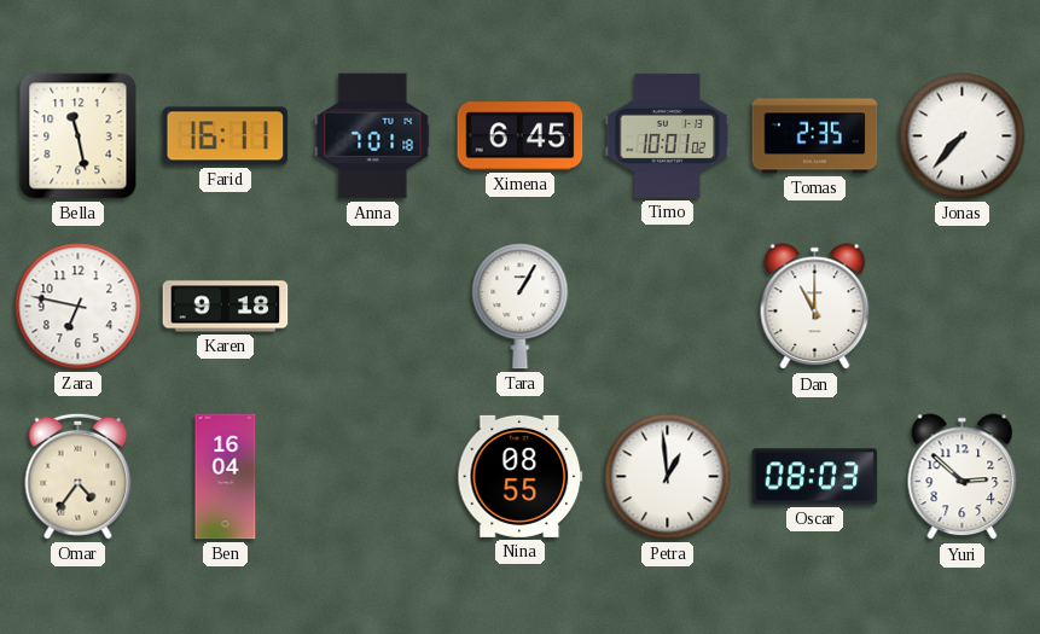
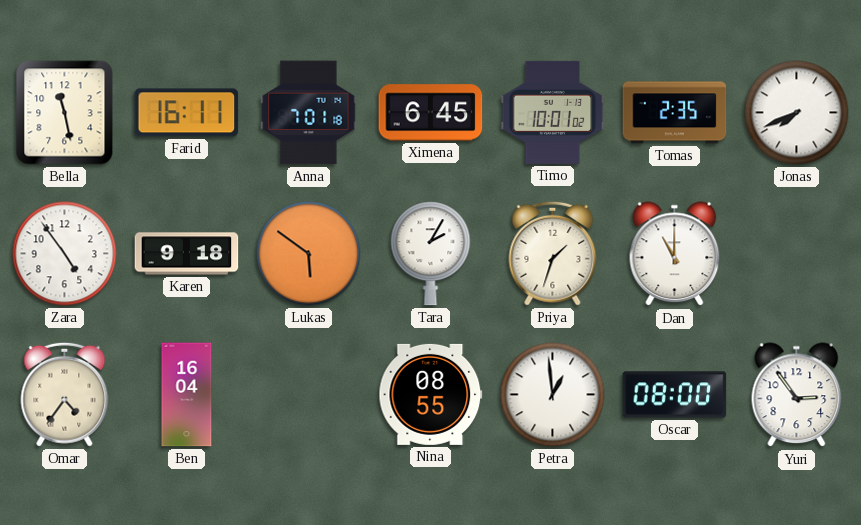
Jonas: 7:37 -> 7:41 (797, 113)
Zara: 6:47 -> 4:54 (65, 254)
Lukas: none -> 5:51 (309, 254)
Tara: 1:05 -> 2:05 (431, 254)
Priya: none -> 1:33 (553, 253)
Oscar: 08:03 -> 08:00 (675, 395)
Yuri: 2:52 -> 2:54 (797, 395)
